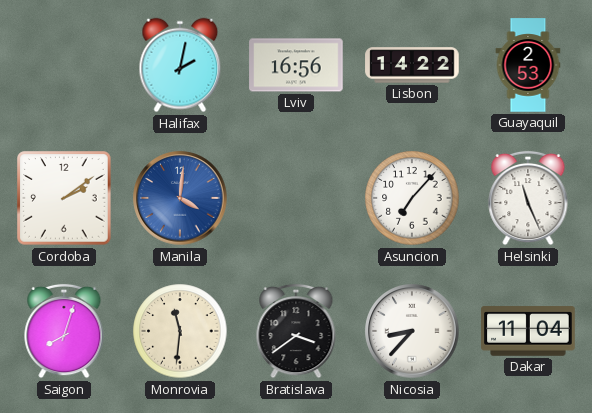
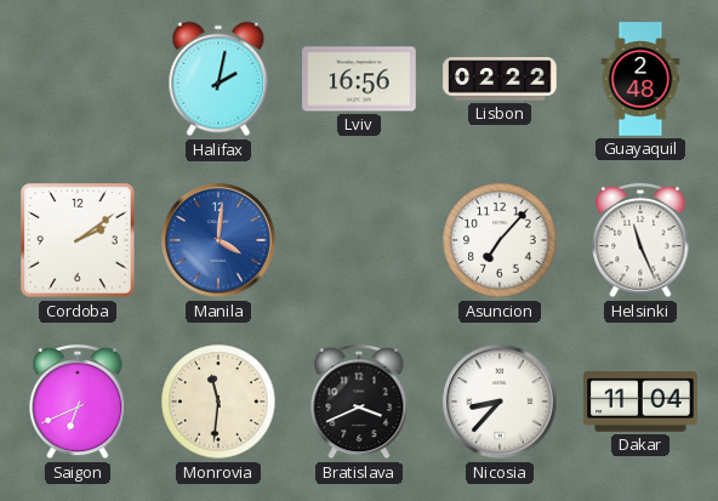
Lisbon: 14:22 -> 02:22 (500, 79)
Guayaquil: 2:53 -> 2:48 (640, 79)
Saigon: 8:03 -> 6:41 (78, 402)
Bratislava: 3:39 -> 3:41 (359, 402)
